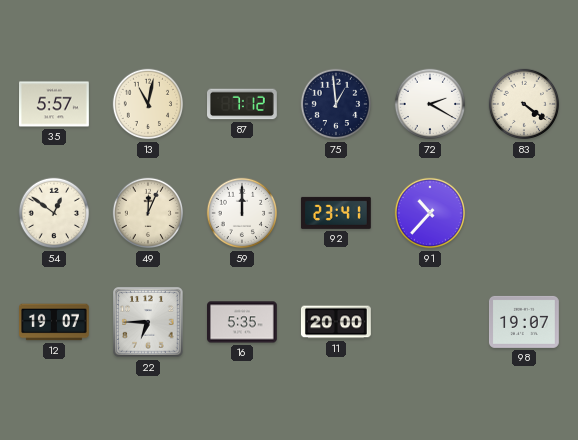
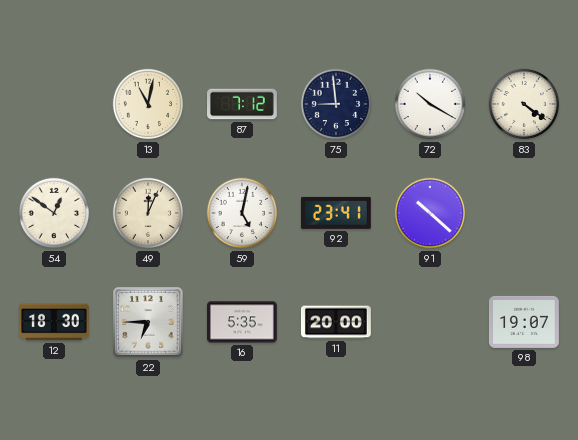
35: 5:57 -> none (55, 104)
75: 12:59 -> 8:59 (336, 104)
72: 2:20 -> 10:20 (430, 104)
59: 12:00 -> 5:02 (242, 213)
91: 10:37 -> 10:22 (430, 213)
12: 19:07 -> 18:30 (55, 322)
